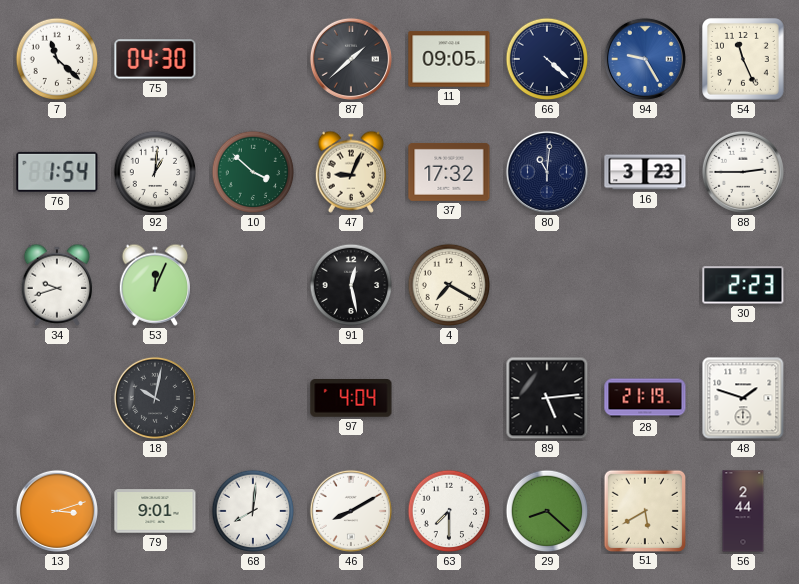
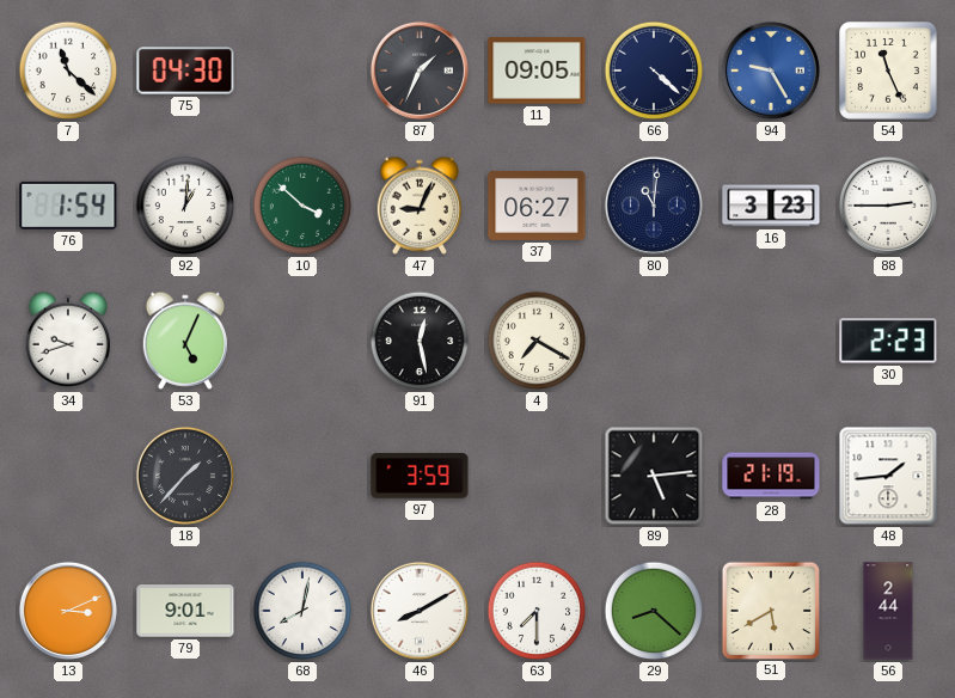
87: 1:38 -> 1:34 (420, 71)
37: 17:32 -> 06:27 (537, 206)
53: 12:04 -> 5:04 (184, 341)
18: 10:02 -> 1:37 (185, 476)
97: 4:04 -> 3:59 (420, 477)
48: 1:48 -> 1:44 (888, 476)
13: 3:12 -> 3:11 (68, 611)
68: 8:01 -> 8:02 (302, 611)
